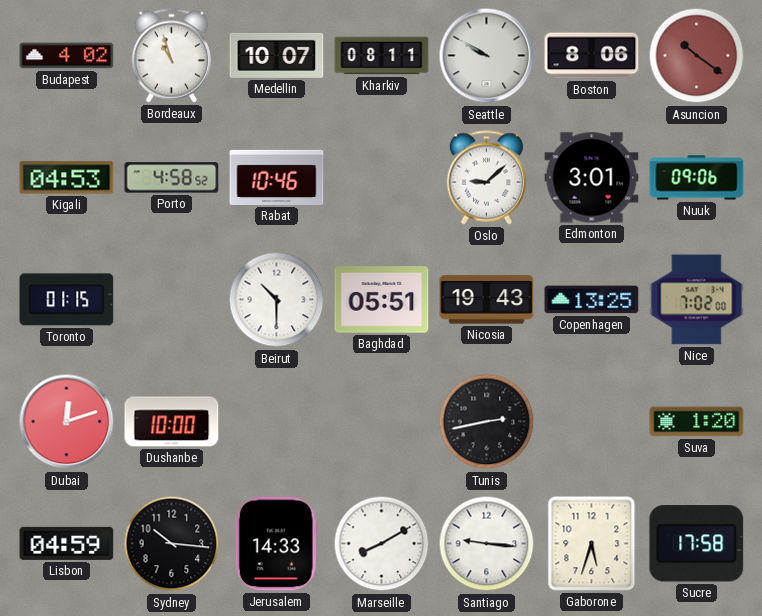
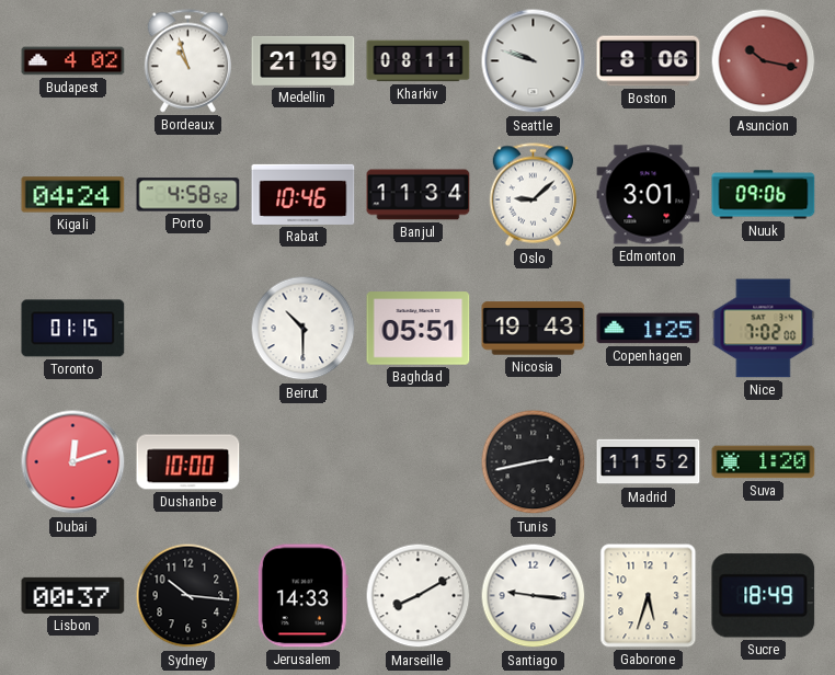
Medellin: 10:07 -> 21:19 (304, 60)
Seattle: 9:50 -> 9:48 (534, 61)
Asuncion: 10:21 -> 10:17 (764, 61)
Kigali: 04:53 -> 04:24 (73, 195)
Banjul: none -> 11:34 (419, 195)
Copenhagen: 13:25 -> 1:25 (649, 329)
Madrid: none -> 11:52 (649, 462)
Lisbon: 04:59 -> 00:37 (73, 595)
Sucre: 17:58 -> 18:49 (764, 596)
